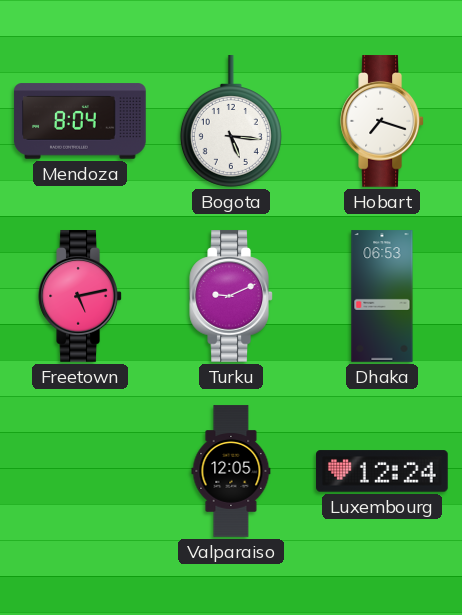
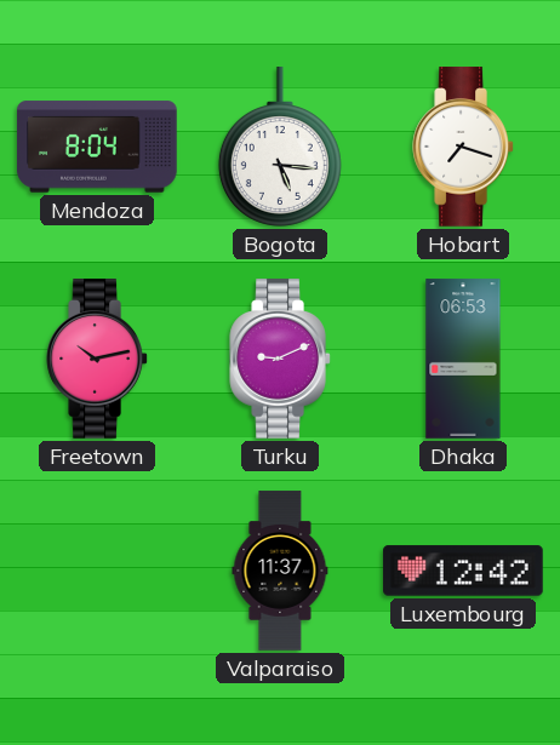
Freetown: 5:13 -> 10:13 (97, 359)
Valparaiso: 12:05 -> 11:37 (280, 571)
Luxembourg: 12:24 -> 12:42 (463, 571)
